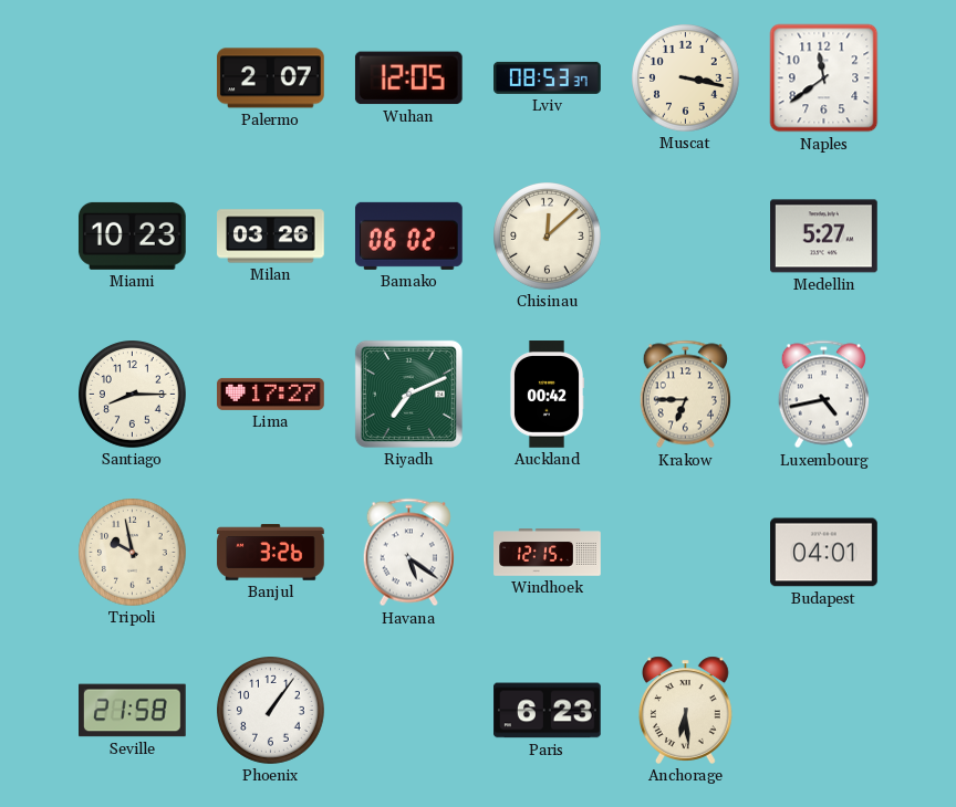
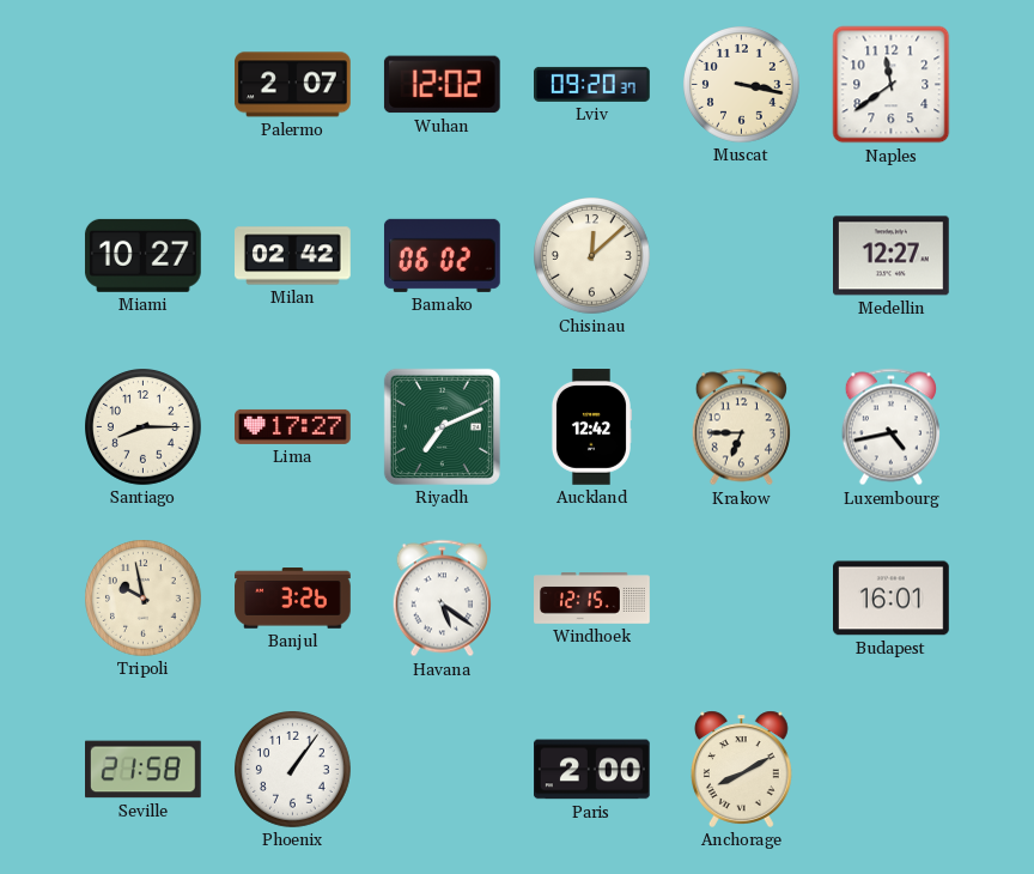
Wuhan: 12:05 -> 12:02 (442, 85)
Lviv: 08:53 -> 09:20 (592, 84)
Miami: 10:23 -> 10:27 (142, 255)
Milan: 03:26 -> 02:42 (293, 256)
Medellin: 5:27 -> 12:27 (892, 256)
Auckland: 00:42 -> 12:42 (590, 427)
Budapest: 04:01 -> 16:01 (892, 599)
Paris: 6:23 -> 2:00 (592, 770)
Anchorage: 6:29 -> 8:10 (741, 769)
